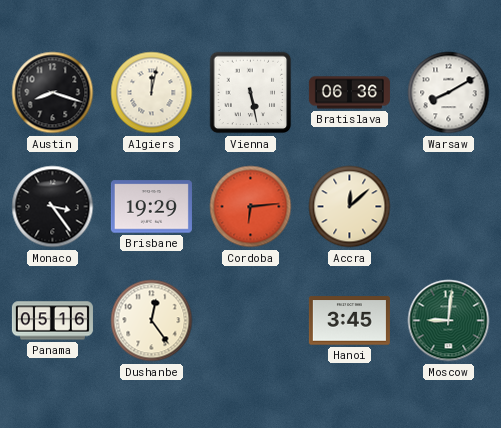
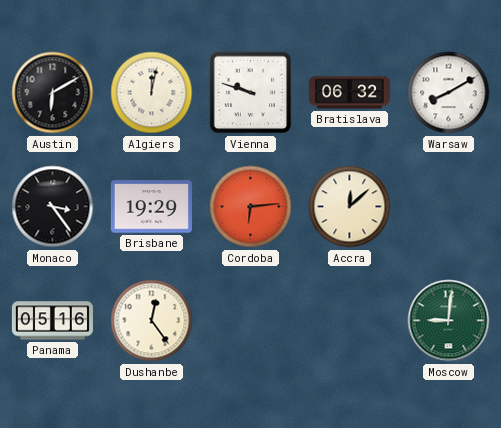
Austin: 8:18 -> 6:10 (53, 93)
Vienna: 5:28 -> 9:48 (251, 93)
Bratislava: 06:36 -> 06:32 (349, 93)
Hanoi: 3:45 -> none (349, 321)
